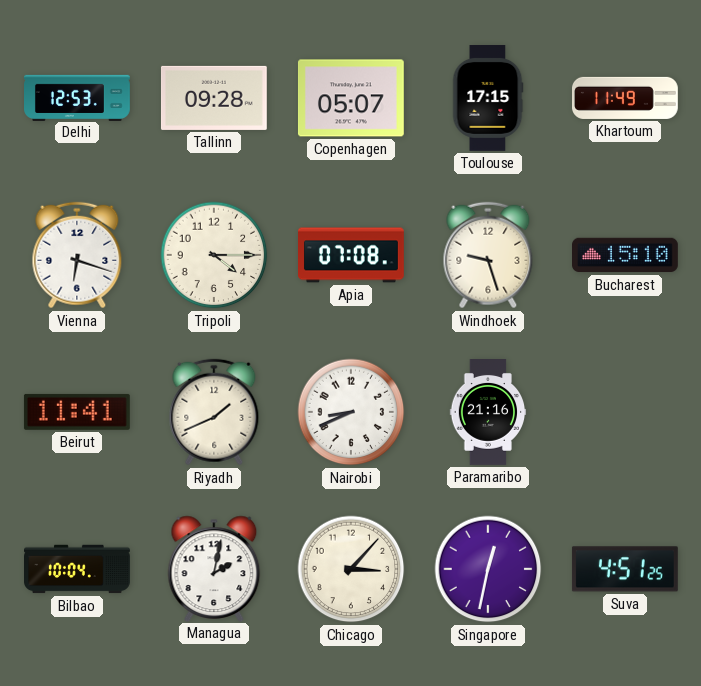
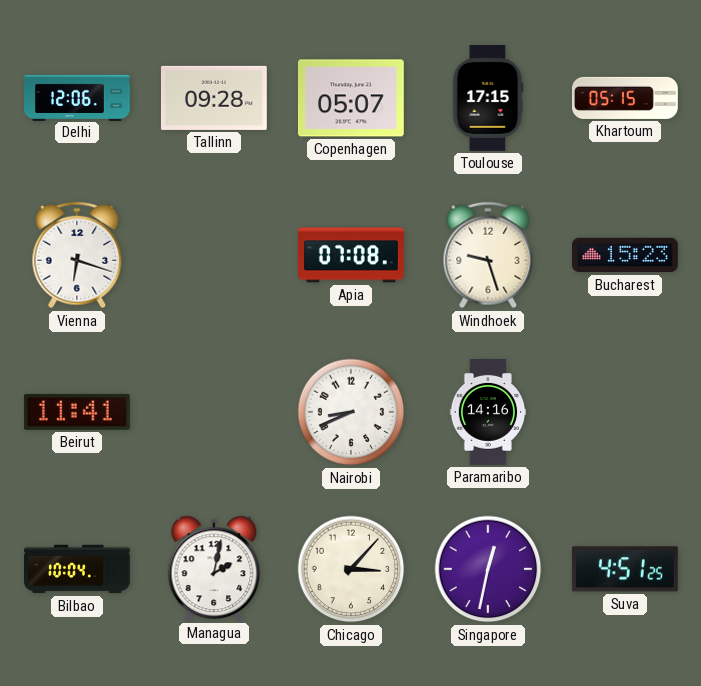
Delhi: 12:53 -> 12:06 (78, 97)
Khartoum: 11:49 -> 05:15 (626, 98)
Tripoli: 4:15 -> none (214, 255)
Bucharest: 15:10 -> 15:23 (626, 255)
Riyadh: 1:41 -> none (214, 412)
Paramaribo: 21:16 -> 14:16 (488, 413)
